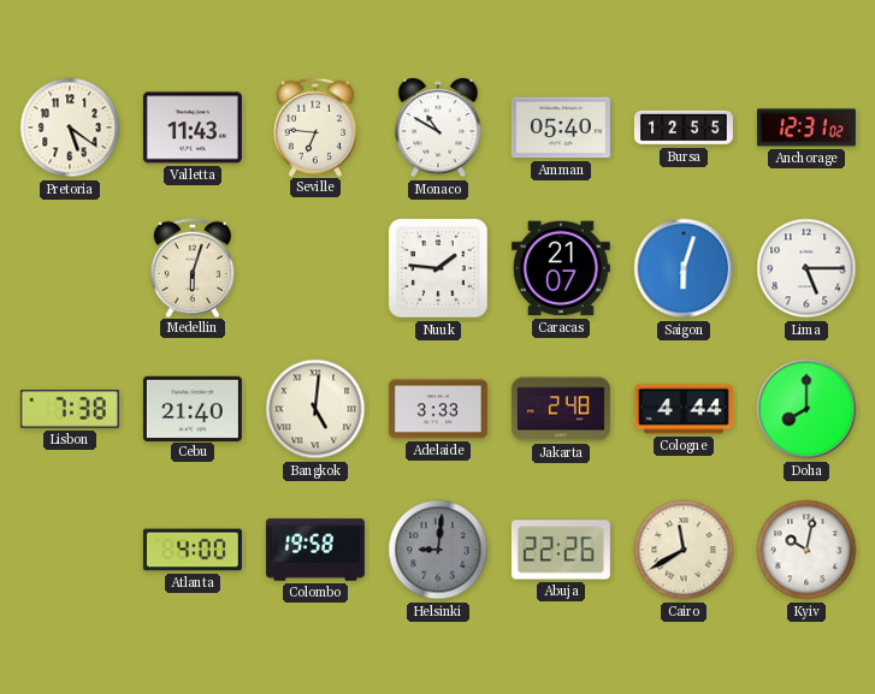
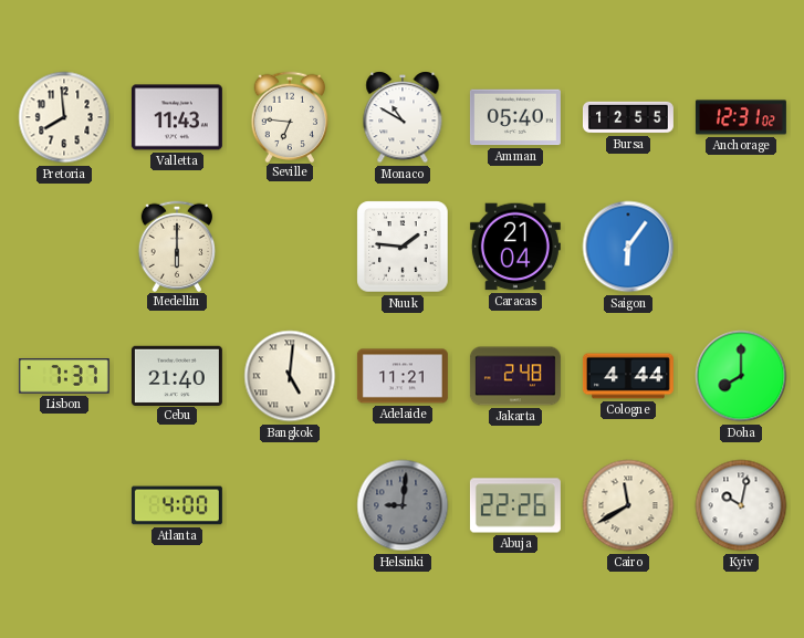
Pretoria: 5:21 -> 7:59 (64, 117)
Medellin: 6:03 -> 6:00 (177, 245)
Caracas: 21:07 -> 21:04 (515, 247)
Saigon: 6:03 -> 6:06 (628, 247)
Lima: 5:15 -> none (806, 268)
Lisbon: 7:38 -> 7:37 (64, 377)
Adelaide: 3:33 -> 11:21 (403, 376)
Colombo: 19:58 -> none (315, 550)
